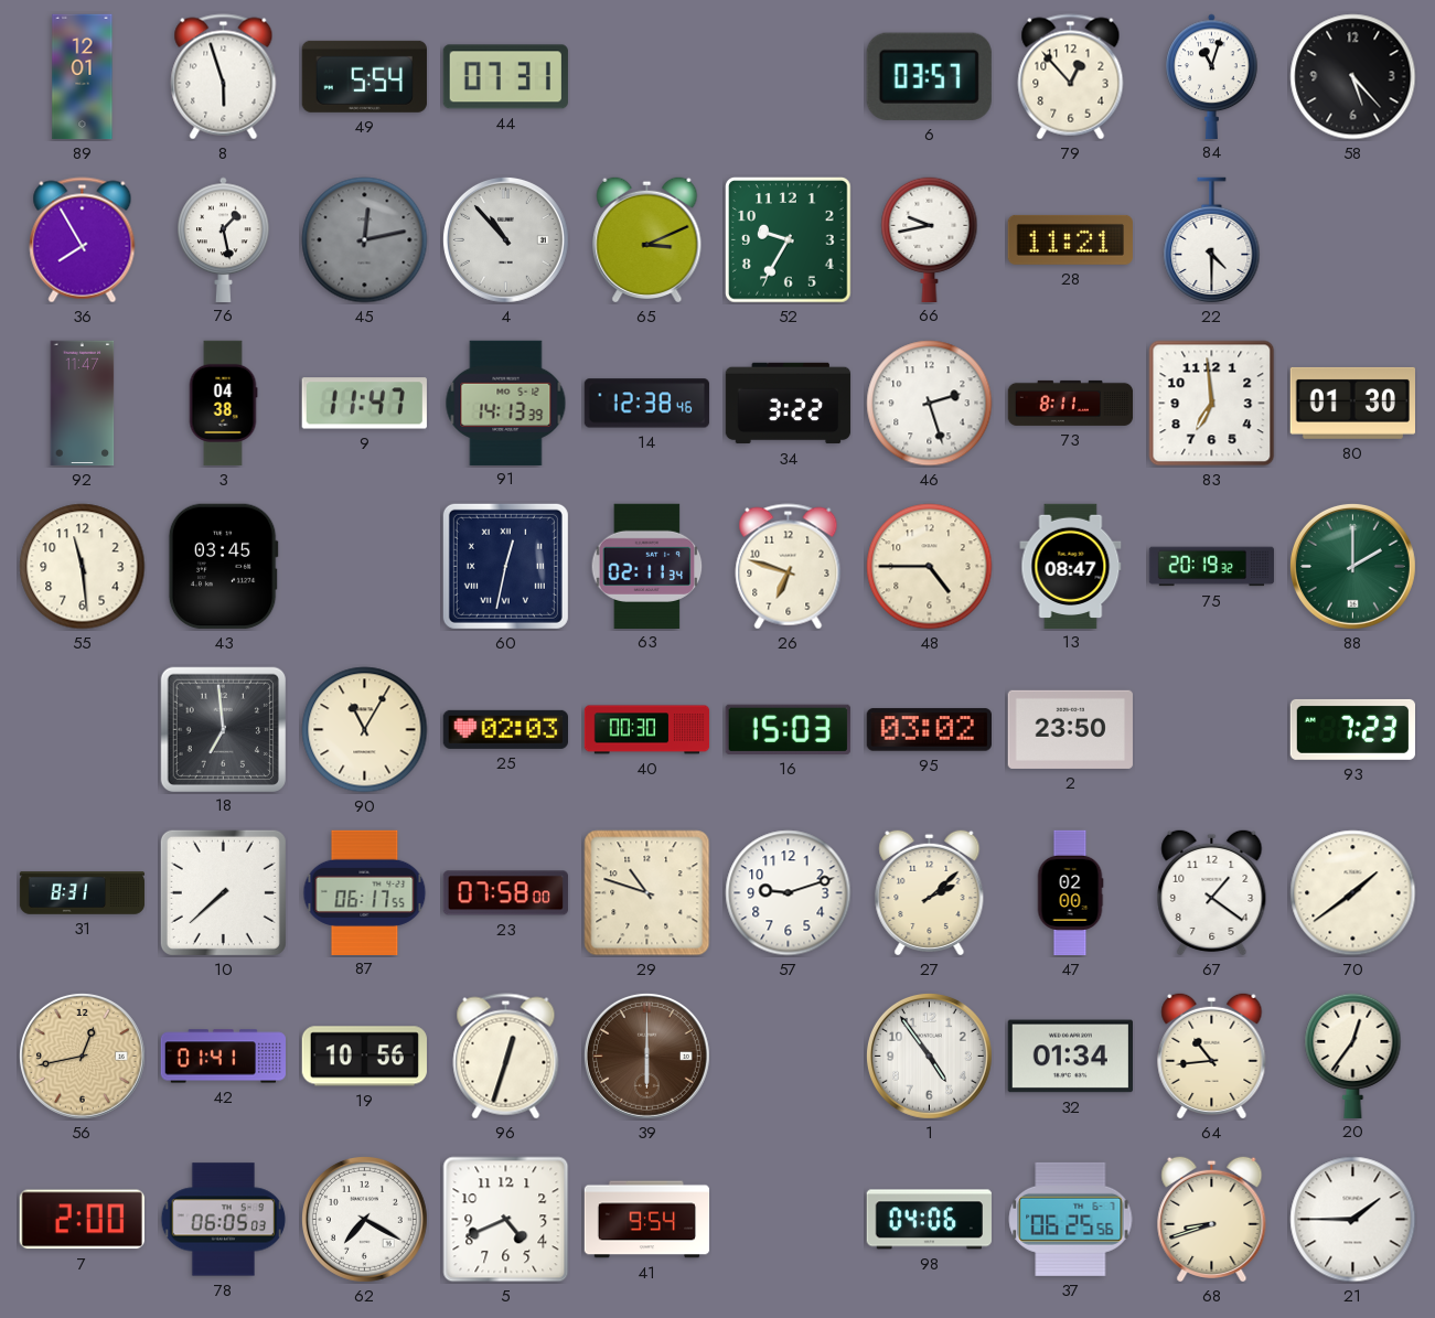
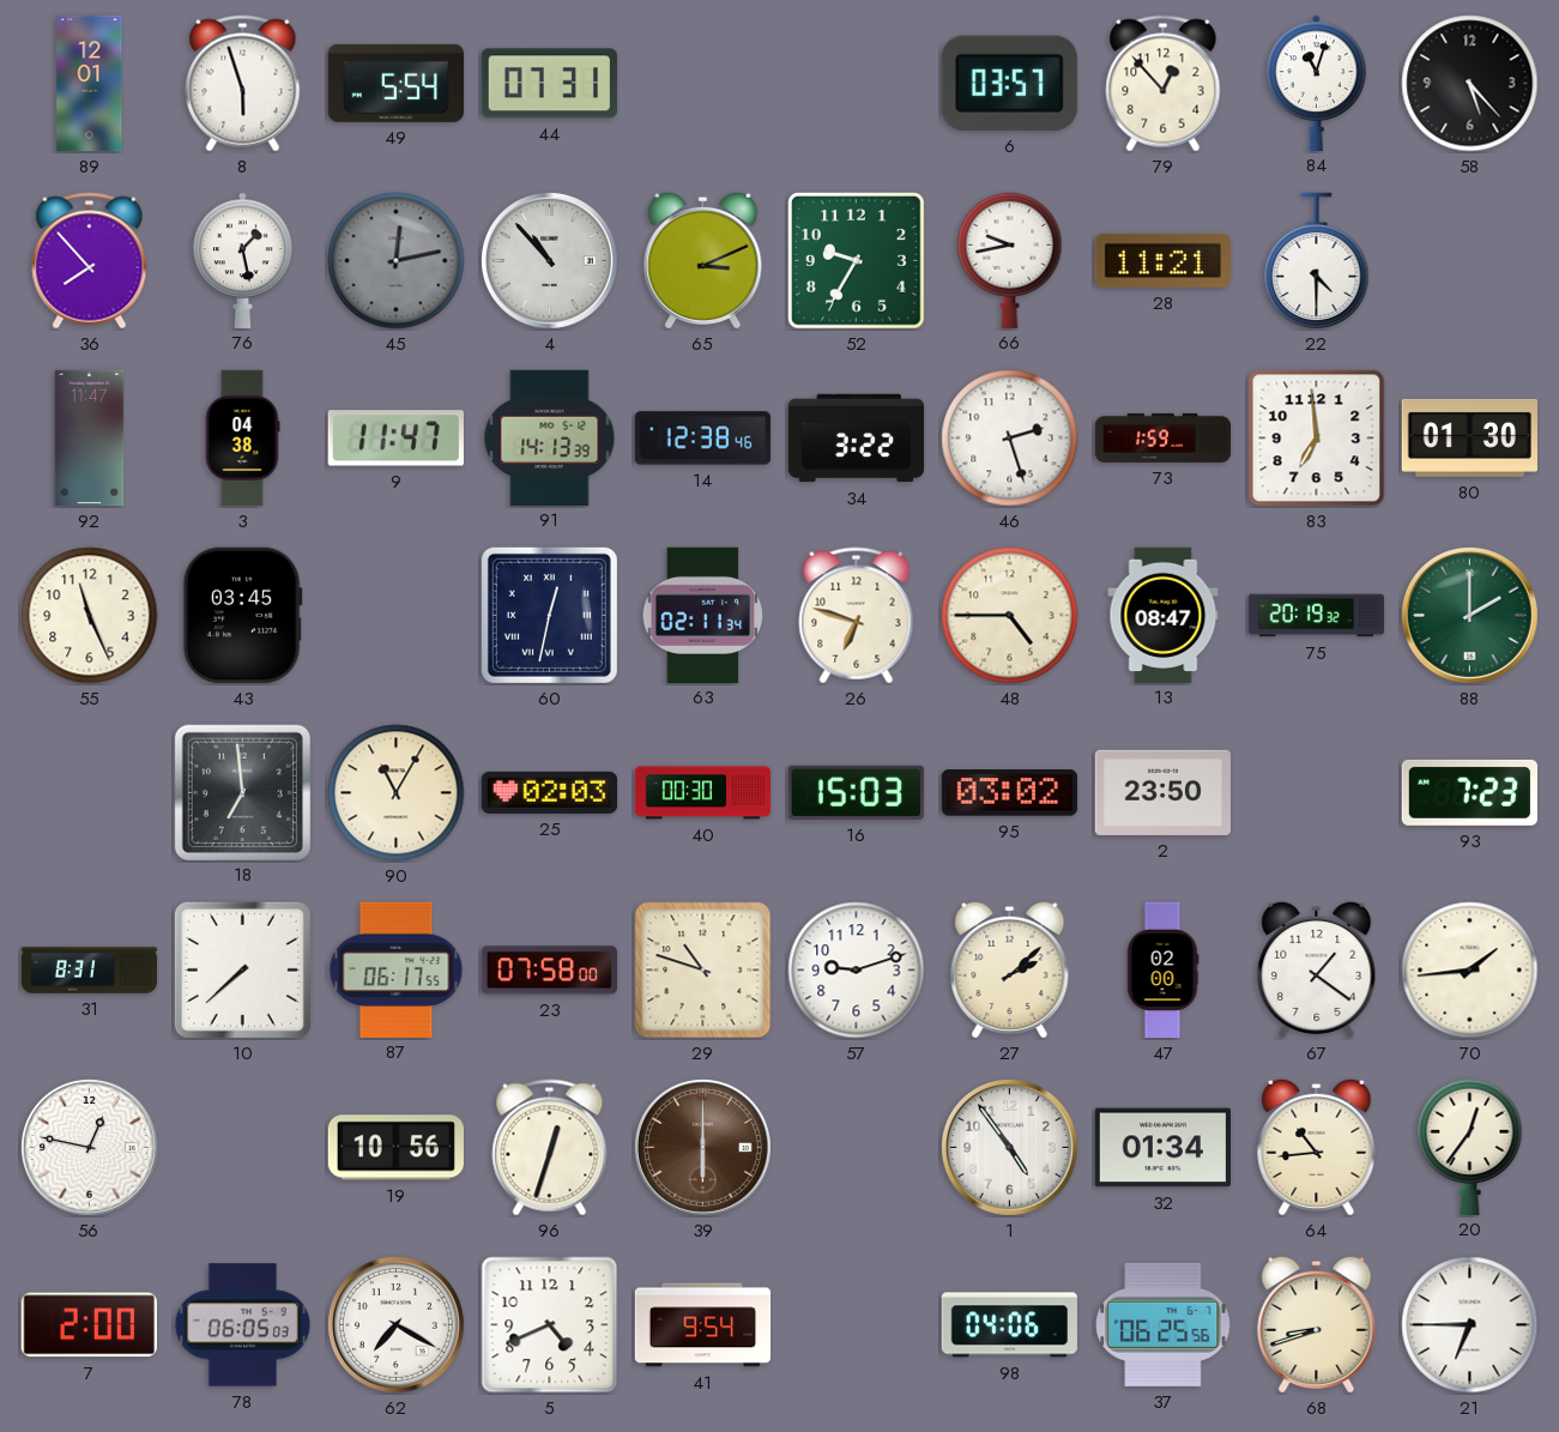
36: 7:55 -> 7:53 (90, 261)
73: 8:11 -> 1:59 (1164, 437)
55: 11:29 -> 11:26 (90, 616)
70: 1:39 -> 1:44 (1470, 971)
56: 12:43 -> 12:47 (89, 1147)
56 dial: champagne -> white (89, 1147)
42: 01:41 -> none (224, 1057)
21: 1:45 -> 6:45 (1470, 1325)
